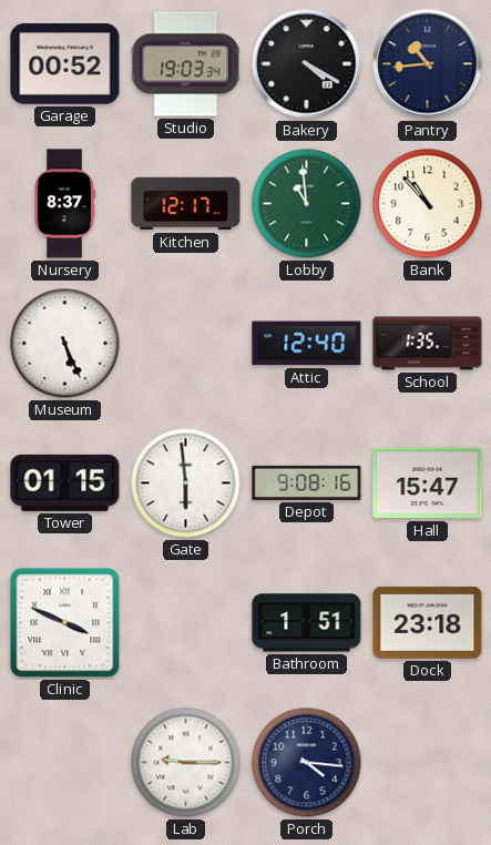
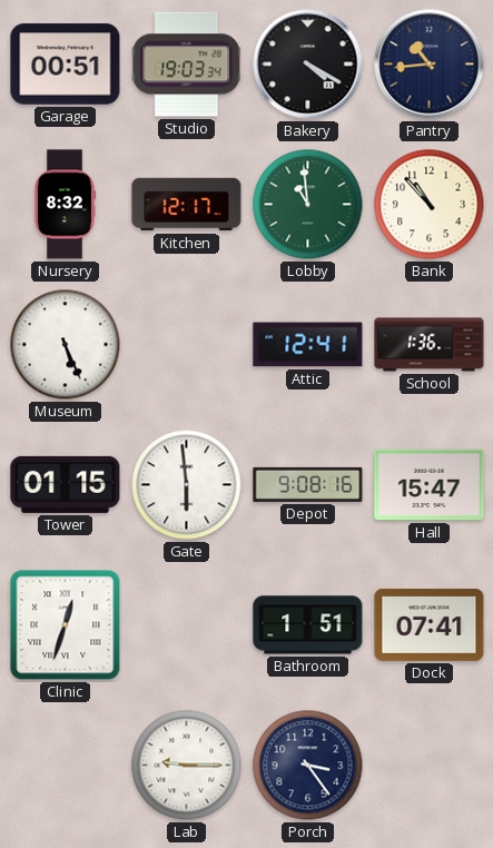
Garage: 00:52 -> 00:51 (66, 65)
Nursery: 8:37 -> 8:32 (66, 205)
Attic: 12:40 -> 12:41 (308, 345)
School: 1:35 -> 1:36 (430, 345)
Clinic: 3:49 -> 12:33 (66, 625)
Dock: 23:18 -> 07:41 (430, 624)
Porch: 4:16 -> 3:24 (308, 766)
